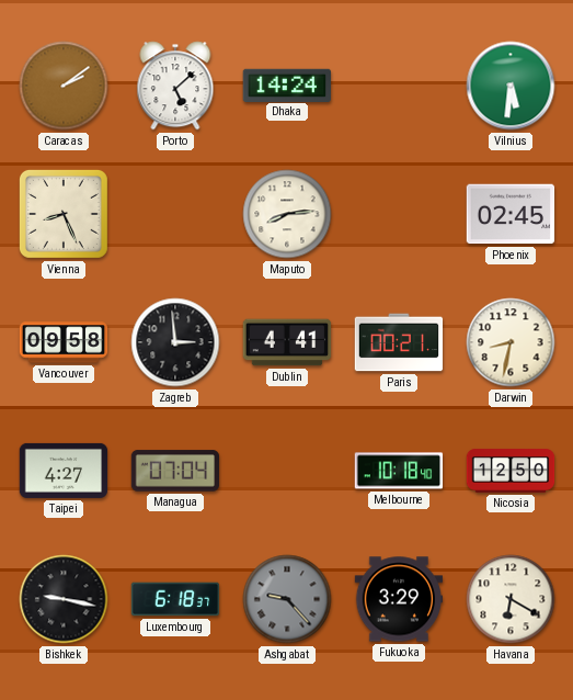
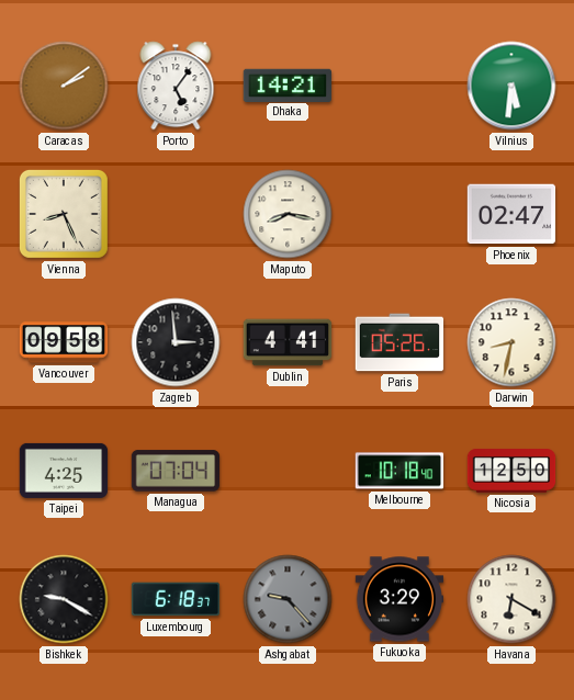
Porto: 5:08 -> 5:06 (176, 86)
Dhaka: 14:24 -> 14:21 (286, 84)
Maputo: 8:14 -> 8:17 (288, 214)
Phoenix: 02:45 -> 02:47 (511, 214)
Paris: 00:21 -> 05:26 (399, 342)
Taipei: 4:27 -> 4:25 (64, 471)
Bishkek: 9:17 -> 9:20 (64, 599)
